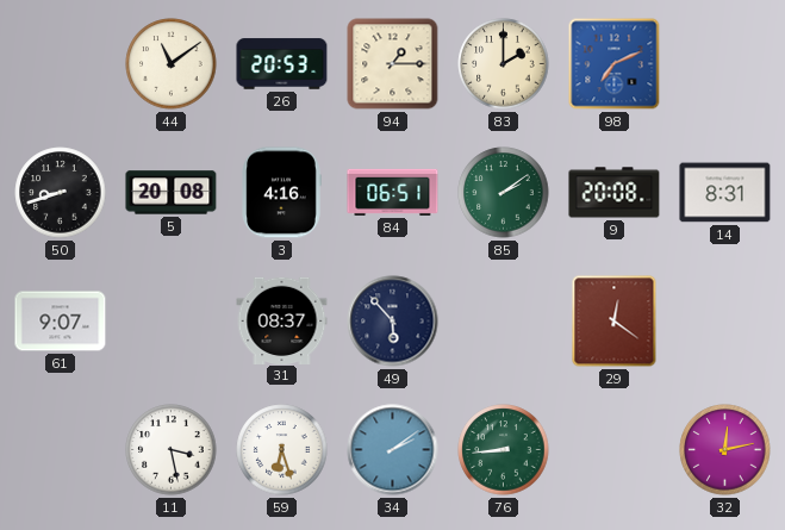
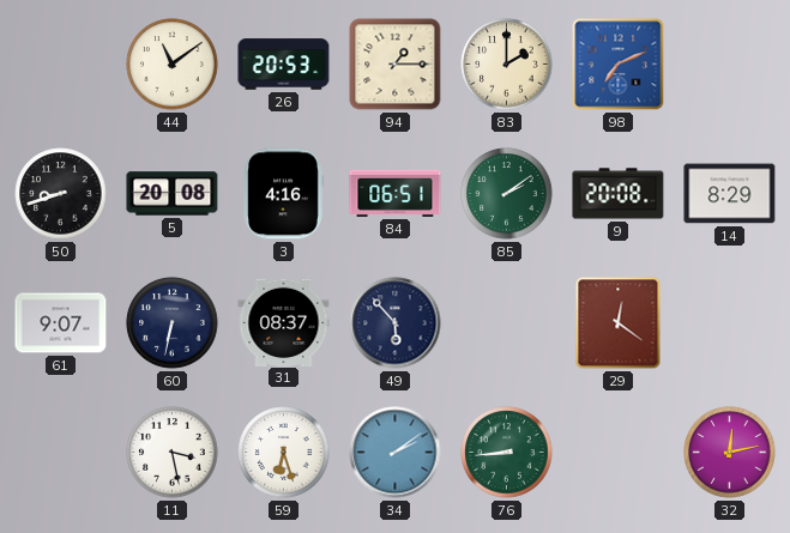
14: 8:31 -> 8:29 (730, 194)
60: none -> 6:32 (173, 323)
